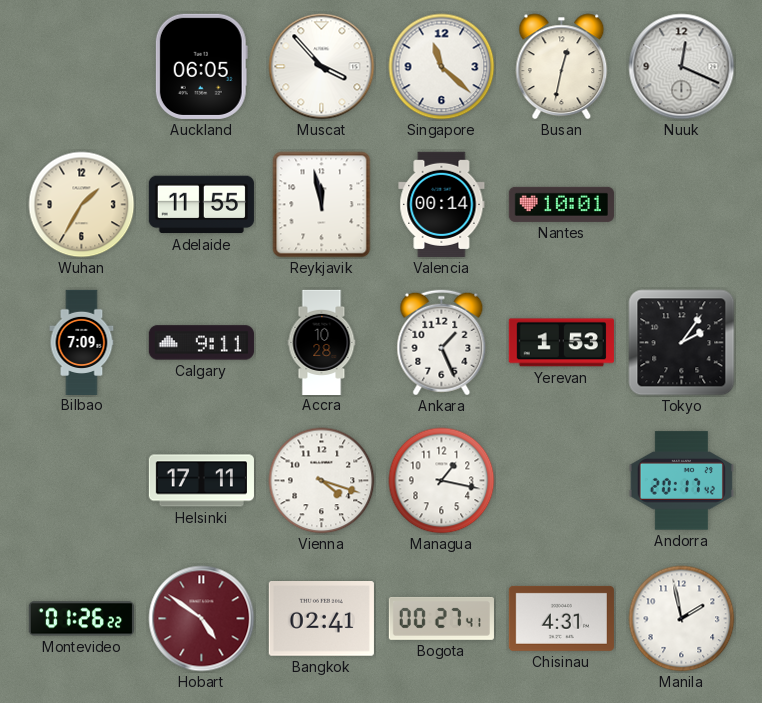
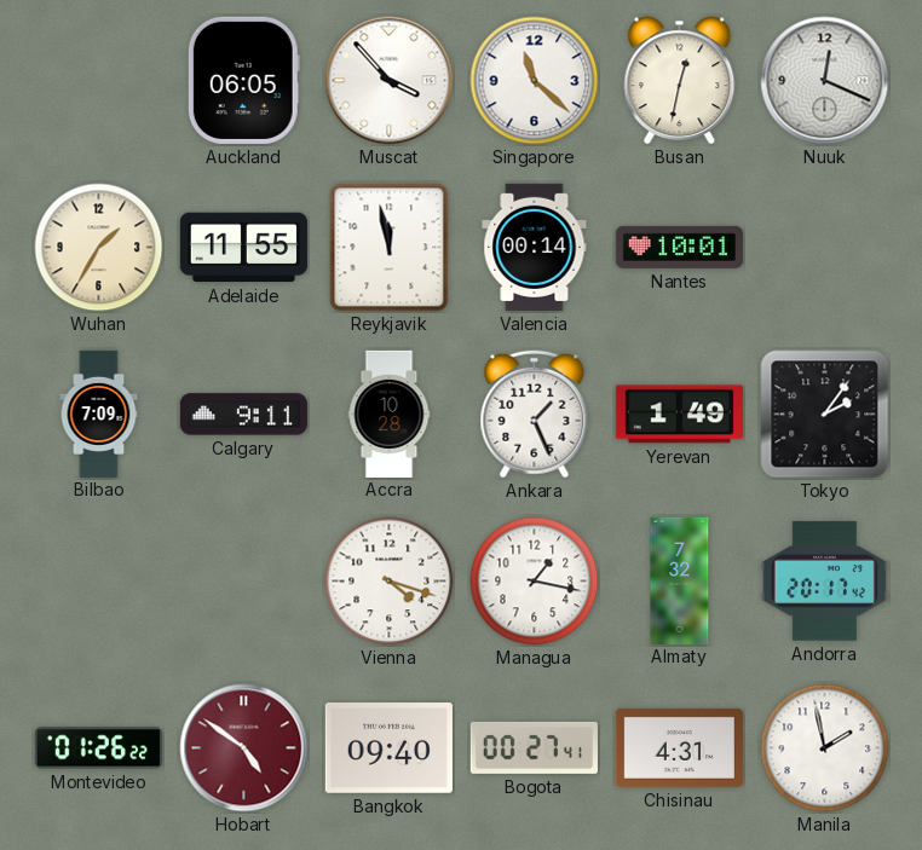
Yerevan: 1:53 -> 1:49 (679, 415)
Helsinki: 17:11 -> none (201, 481)
Almaty: none -> 7:32 (680, 580)
Bangkok: 02:41 -> 09:40 (388, 748)
